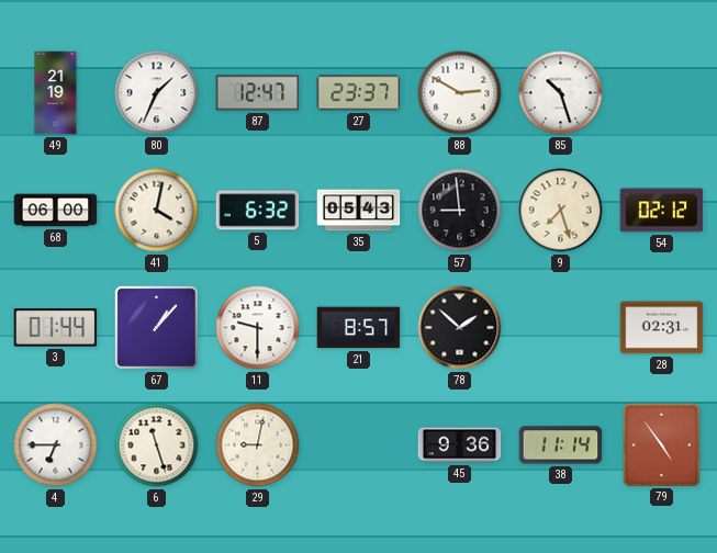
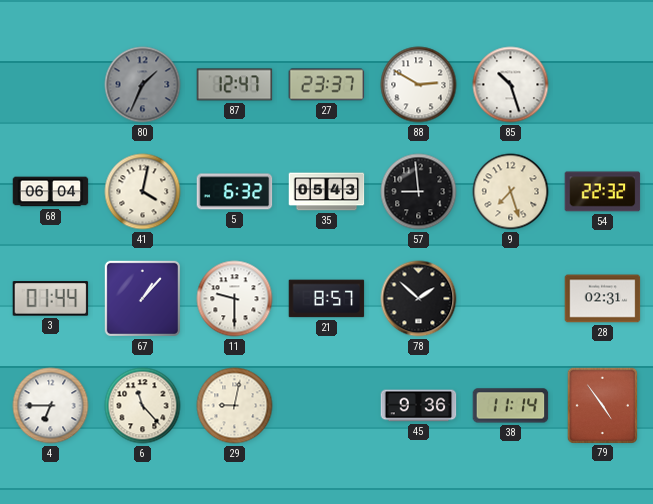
49: 21:19 -> none (56, 93)
80 dial: white -> grey (143, 85)
68: 06:00 -> 06:04 (51, 192)
54: 02:12 -> 22:32 (603, 192)
6: 11:27 -> 11:23 (143, 406)
